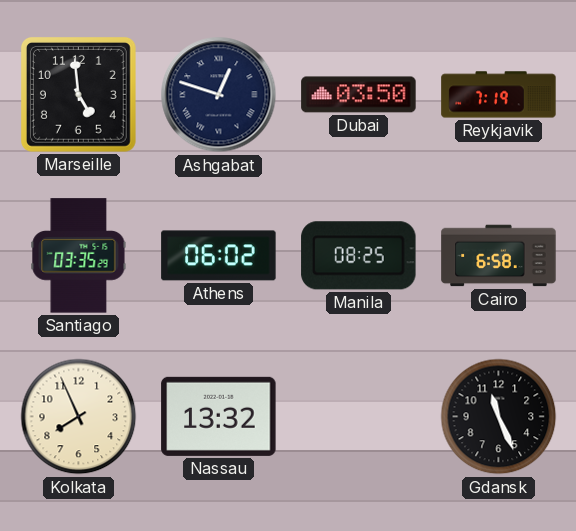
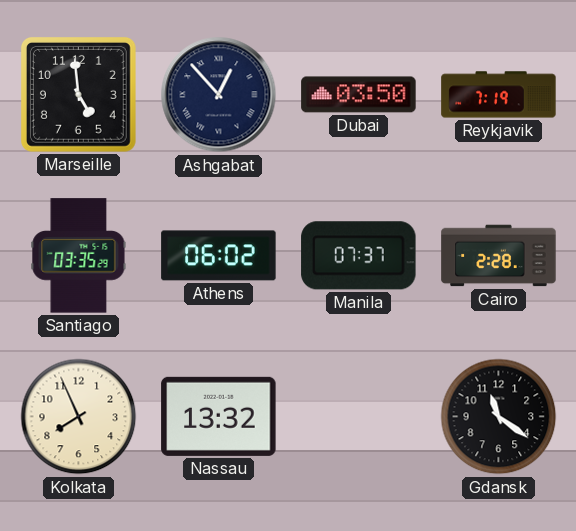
Ashgabat: 12:48 -> 12:53 (219, 95)
Manila: 08:25 -> 07:37 (359, 256)
Cairo: 6:58 -> 2:28 (499, 256)
Gdansk: 11:26 -> 11:21 (499, 417)
